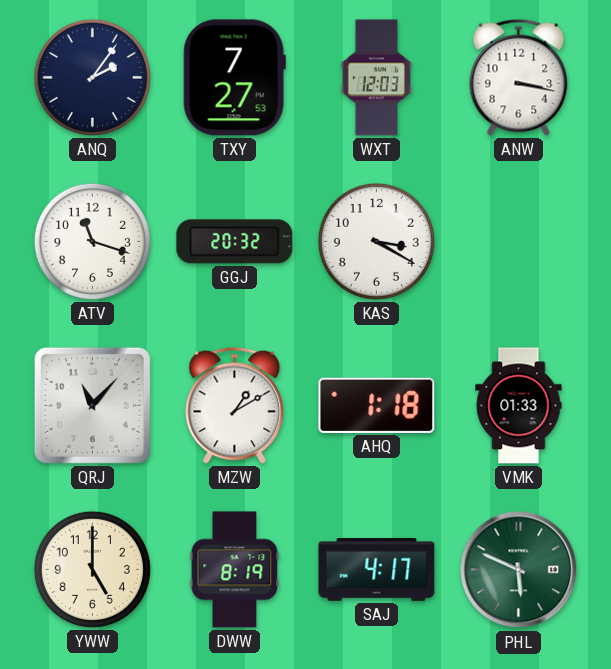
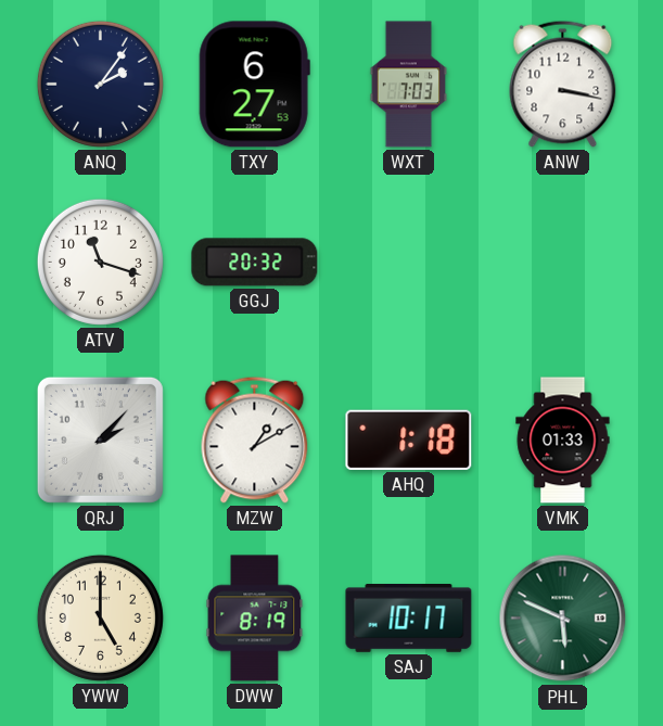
TXY: 7:27 -> 6:27 (254, 85)
WXT: 12:03 -> 7:03 (409, 85)
KAS: 3:20 -> none (376, 241)
QRJ: 11:07 -> 2:07 (100, 440)
SAJ: 4:17 -> 10:17 (409, 619)
